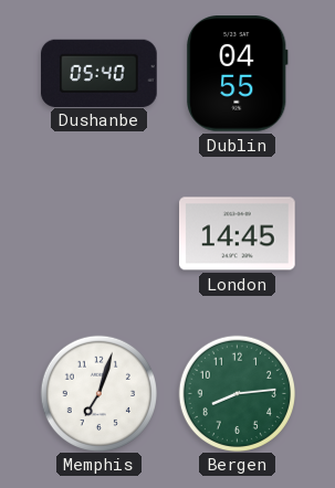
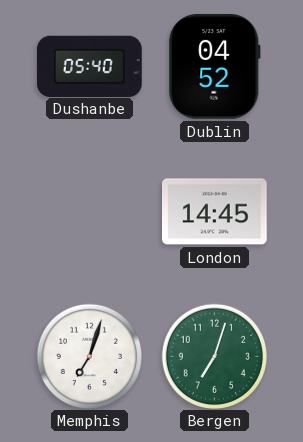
Dublin: 04:55 -> 04:52 (214, 67)
Bergen: 8:14 -> 7:03 (214, 356)
